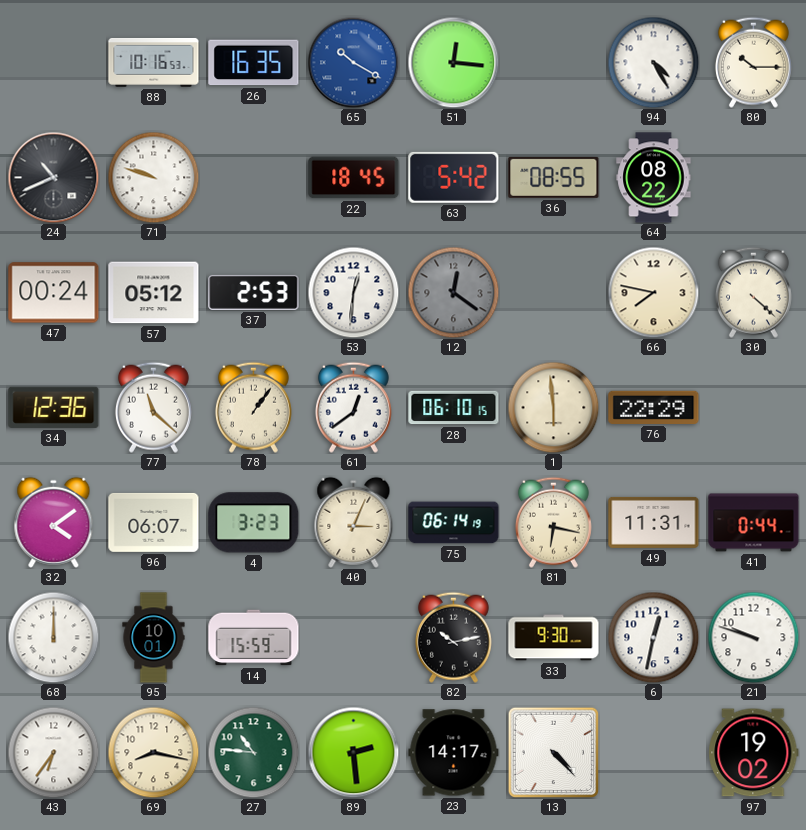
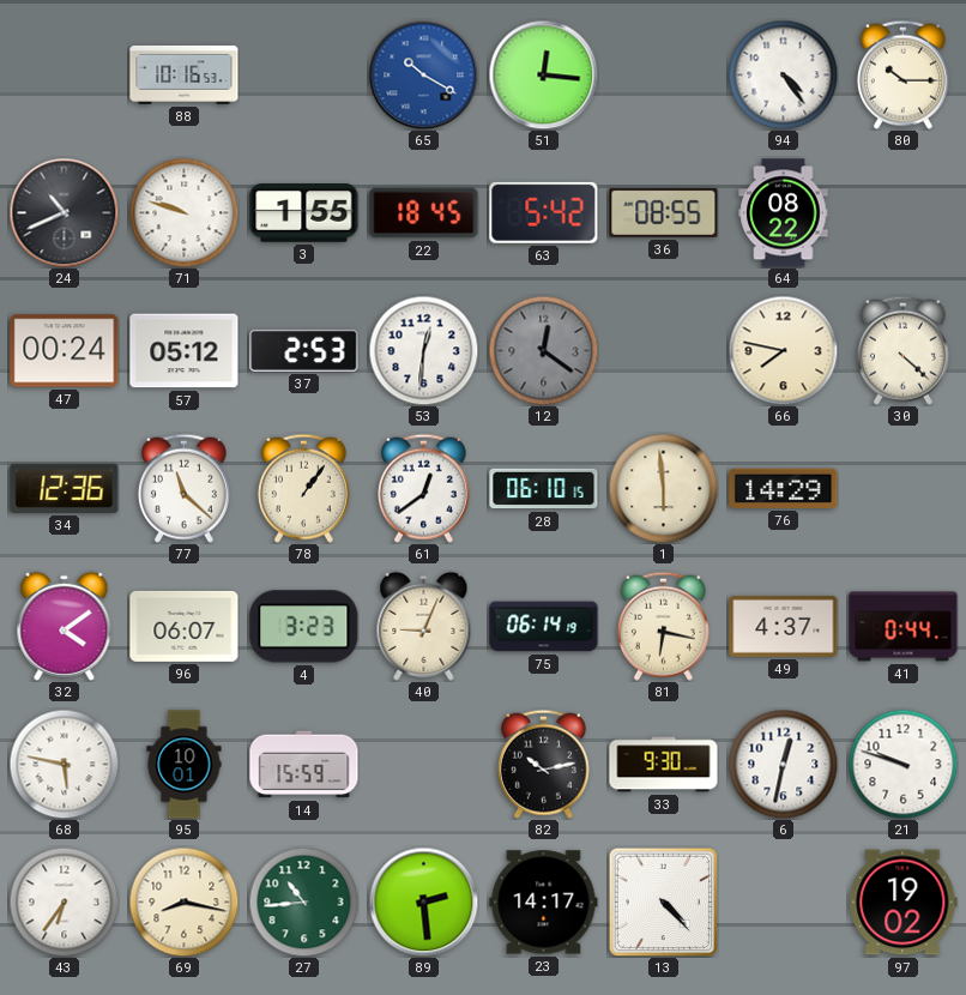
26: 16:35 -> none (254, 63)
94: 4:25 -> 4:24 (783, 74)
3: none -> 1:55 (304, 213)
76: 22:29 -> 14:29 (784, 488)
40: 3:04 -> 9:04 (424, 626)
49: 11:31 -> 4:37 (784, 626)
68: 12:00 -> 5:47 (64, 764)
27: 10:46 -> 10:44 (303, 901)
